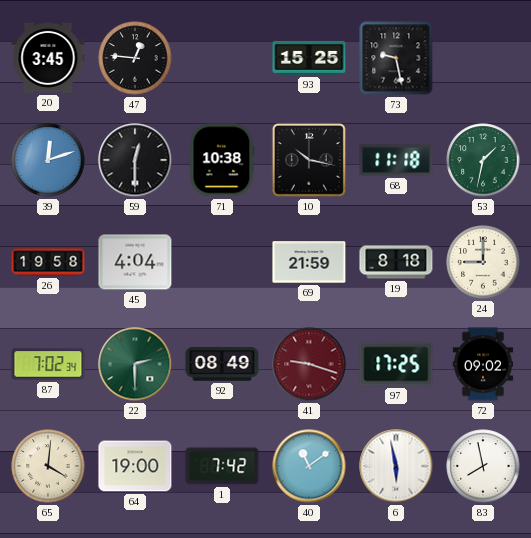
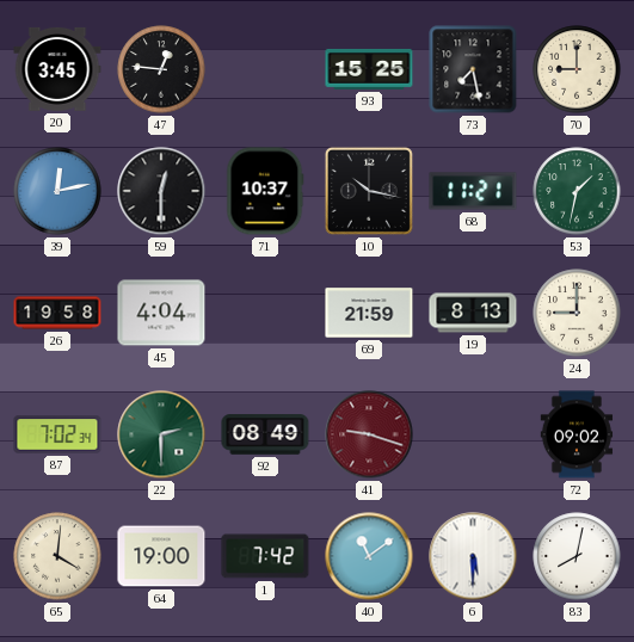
73: 9:28 -> 7:28 (473, 69)
70: none -> 9:00 (577, 69)
39: 12:12 -> 12:13 (57, 191)
71: 10:38 -> 10:37 (265, 191)
68: 11:18 -> 11:21 (473, 191)
19: 8:18 -> 8:13 (473, 313)
97: 17:25 -> none (396, 364)
6: 5:58 -> 5:30 (473, 556)
83: 7:58 -> 8:02 (577, 556)
